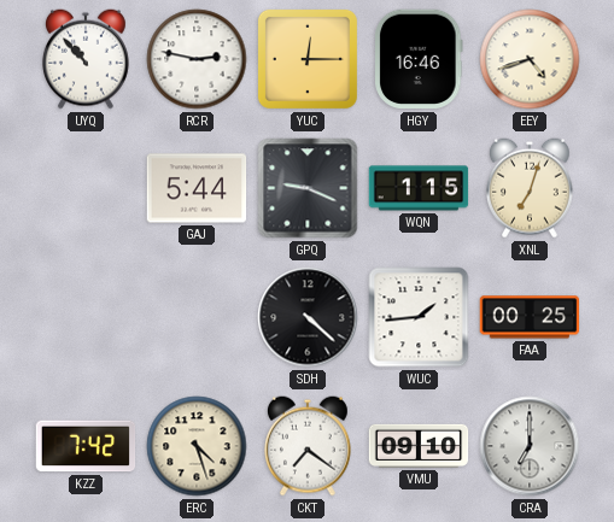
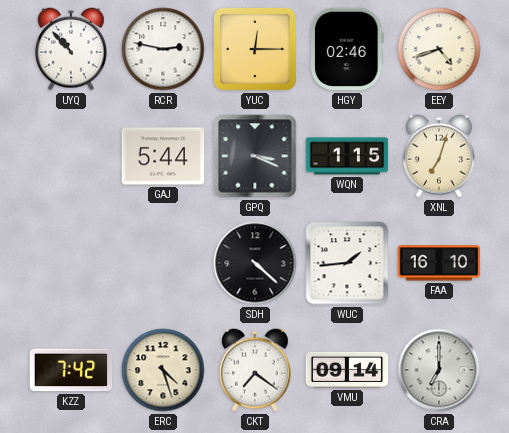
HGY: 16:46 -> 02:46 (347, 49)
GPQ: 9:19 -> 3:19 (255, 156)
FAA: 00:25 -> 16:10 (439, 263)
VMU: 09:10 -> 09:14 (347, 370)
